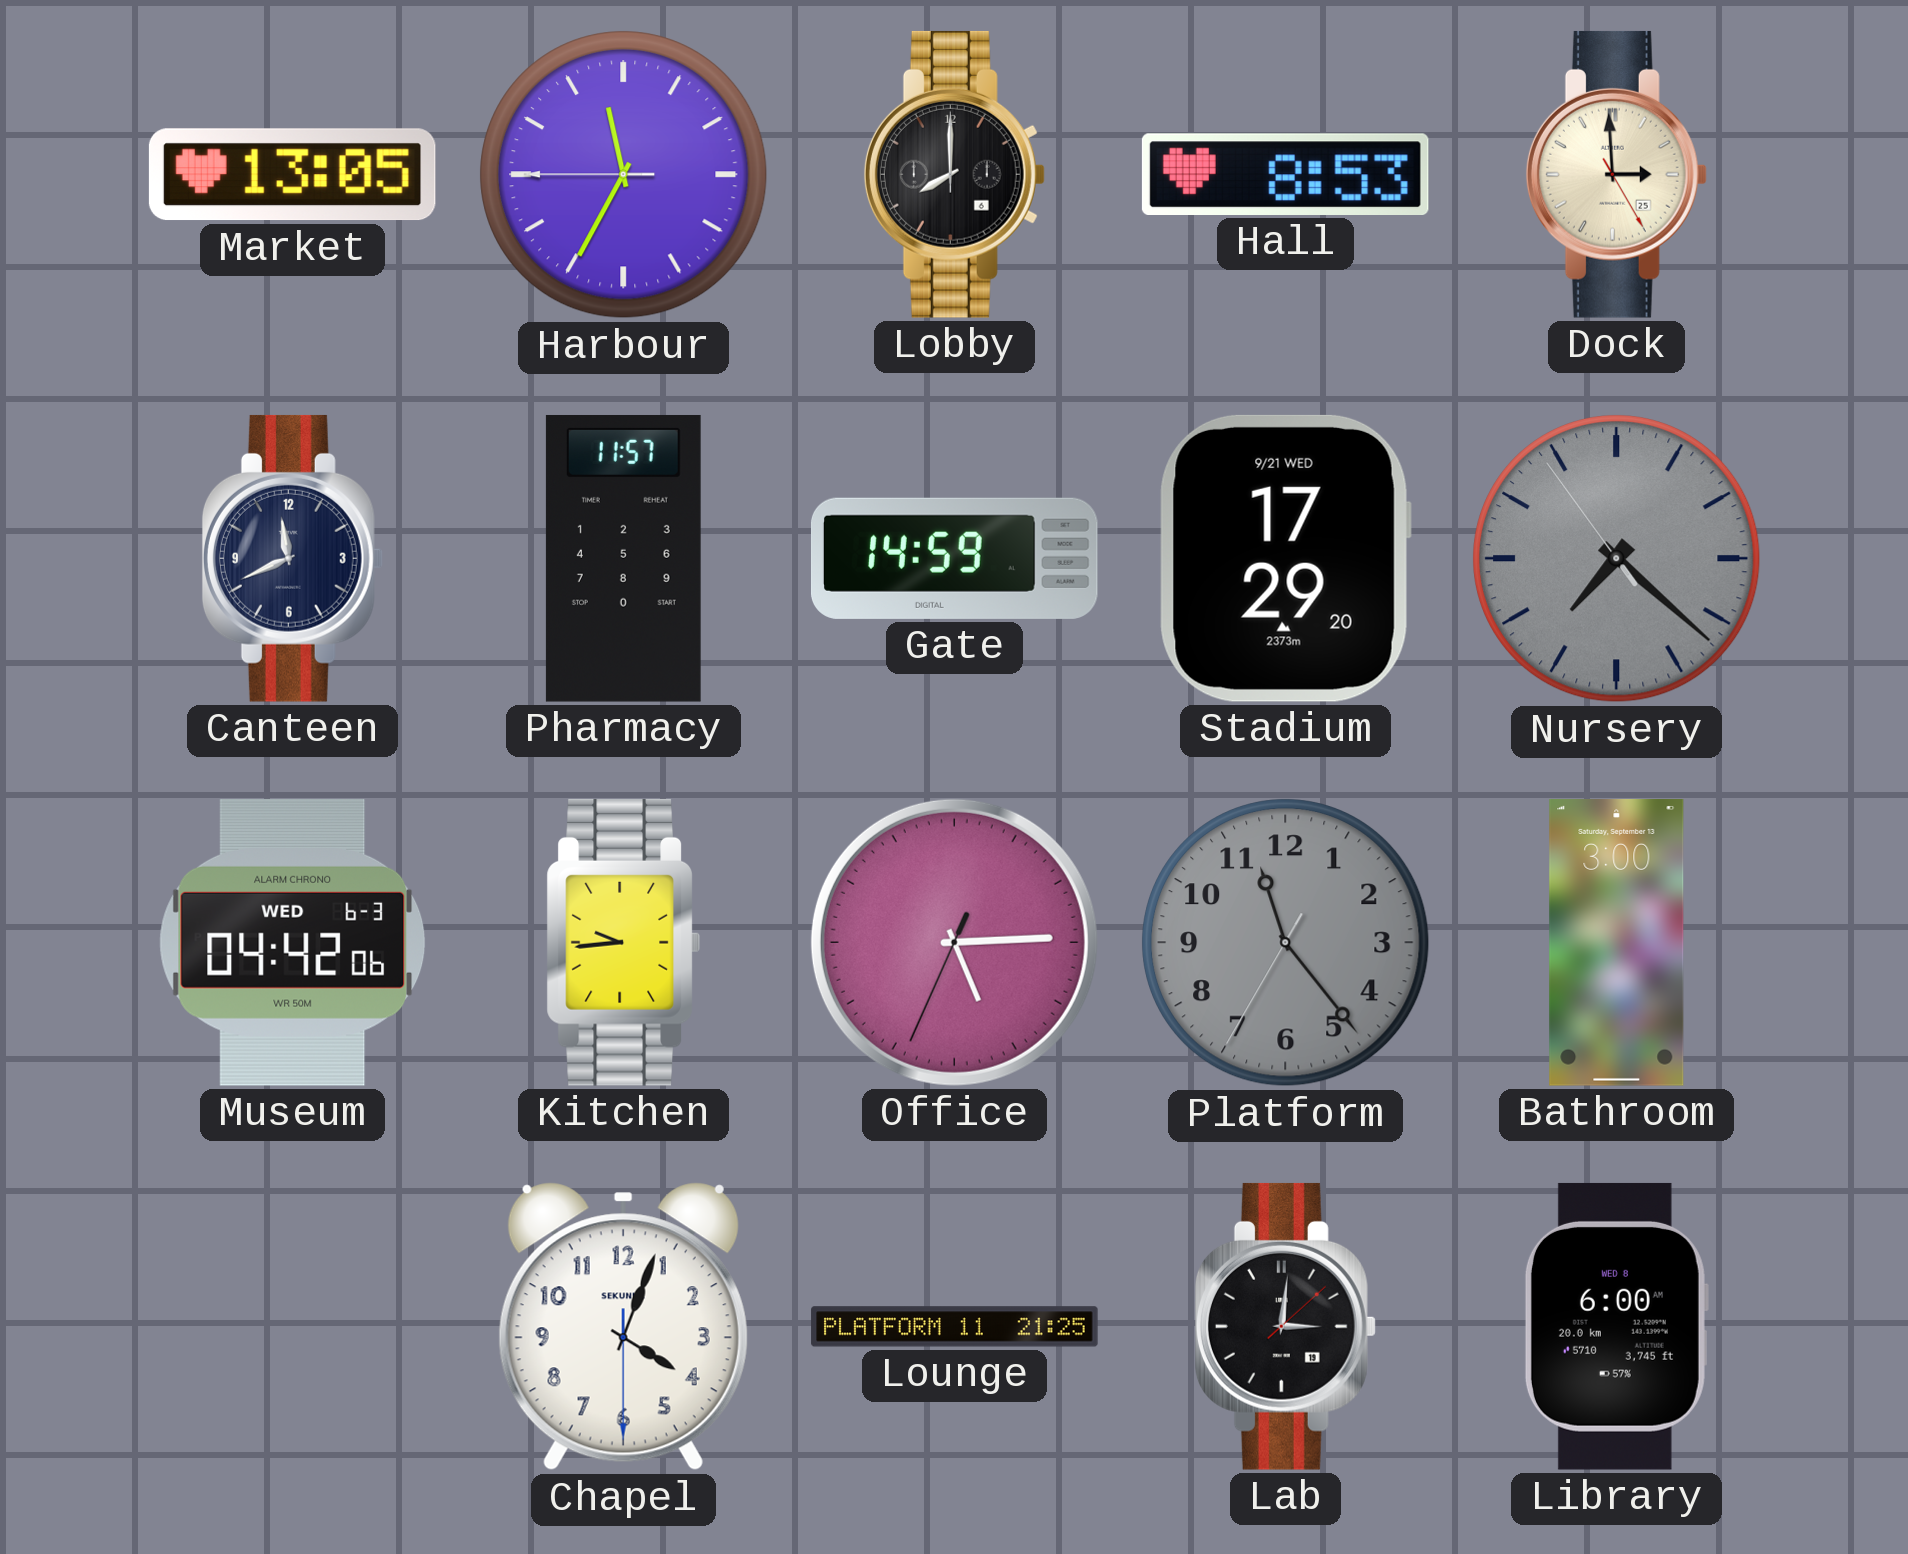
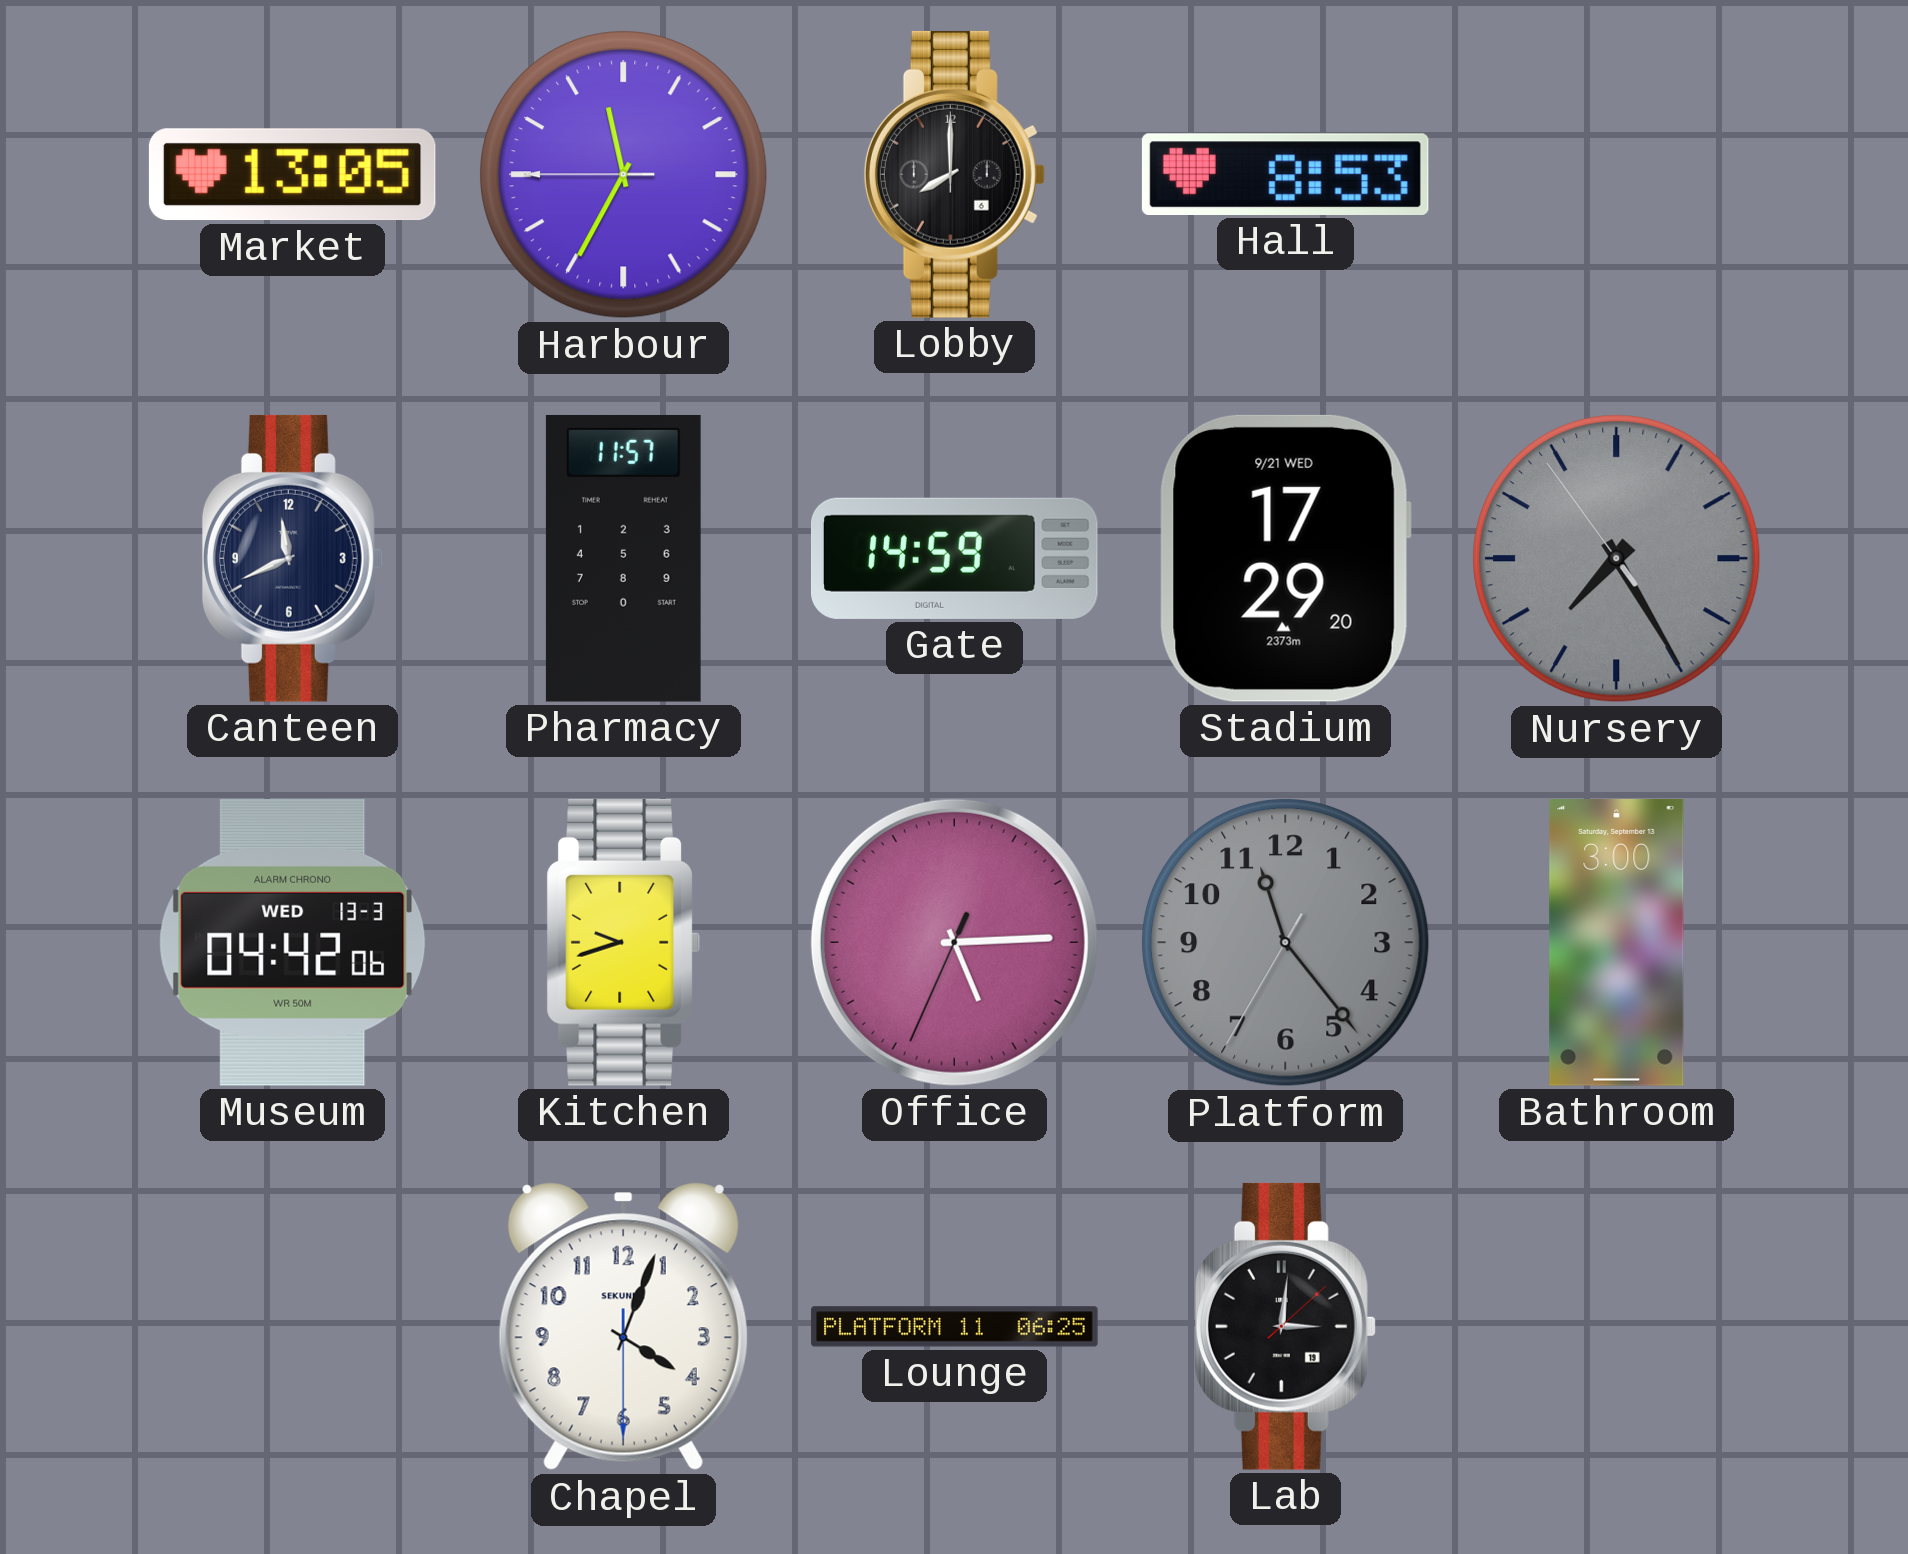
Dock: 2:59 -> none (1616, 174)
Nursery: 7:21 -> 7:24 (1617, 559)
Museum date: WED 6-3 -> WED 13-3 (293, 942)
Kitchen: 9:44 -> 9:42 (623, 942)
Lounge: 21:25 -> 06:25 (955, 1327)
Library: 6:00 -> none (1616, 1326)
